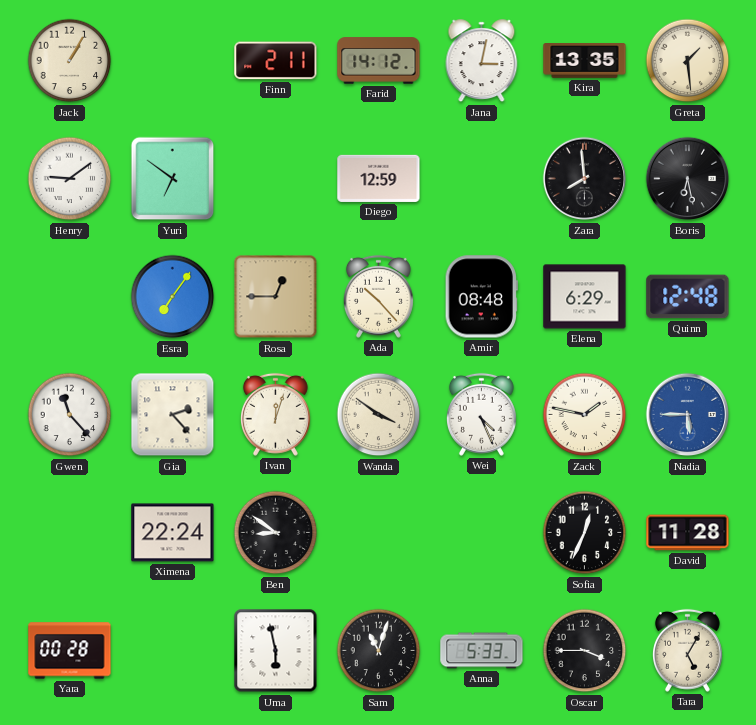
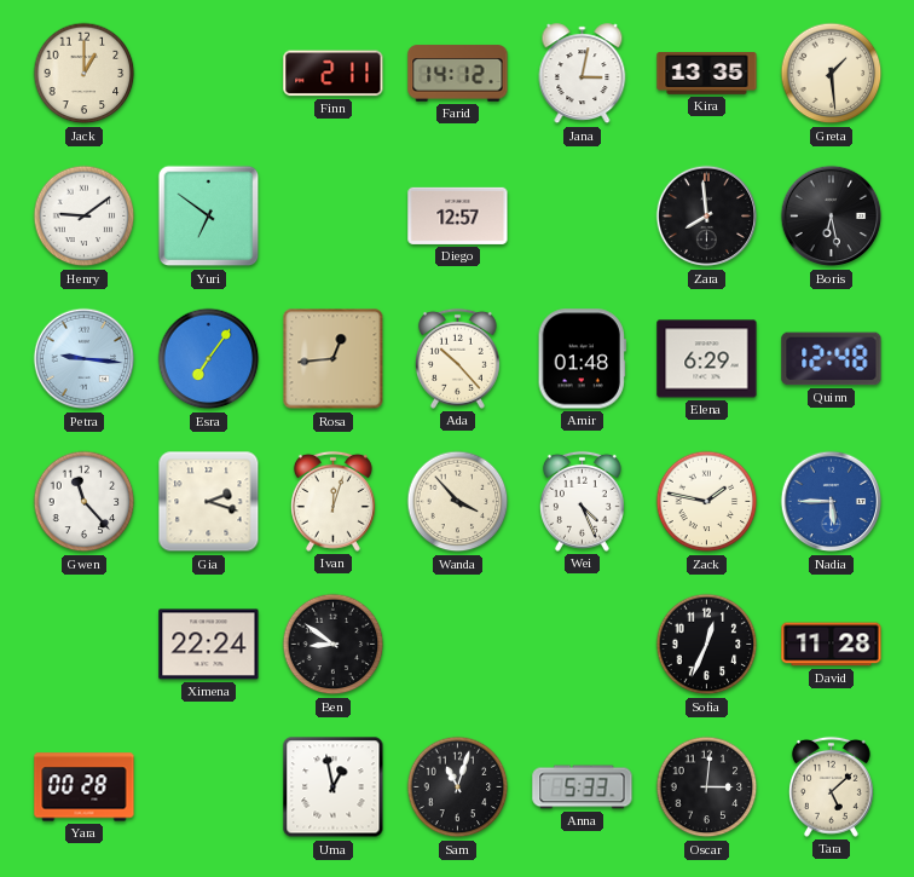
Jack: 1:05 -> 1:00 (85, 74)
Diego: 12:59 -> 12:57 (458, 215)
Petra: none -> 9:16 (85, 359)
Rosa: 12:45 -> 12:44 (334, 359)
Amir: 08:48 -> 01:48 (582, 359)
Gia: 2:23 -> 2:18 (209, 502)
Wanda: 3:51 -> 3:53 (458, 502)
Uma: 5:58 -> 12:58 (334, 787)
Oscar: 3:45 -> 3:01 (707, 787)
Tara: 5:05 -> 5:08 (831, 786)
